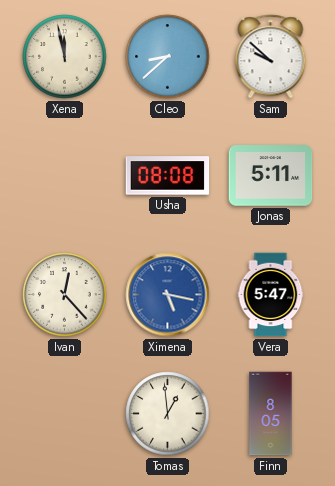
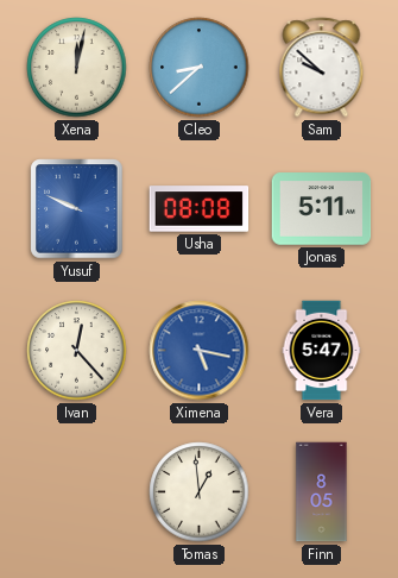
Xena: 11:58 -> 12:02 (77, 68)
Yusuf: none -> 9:49 (77, 209)
